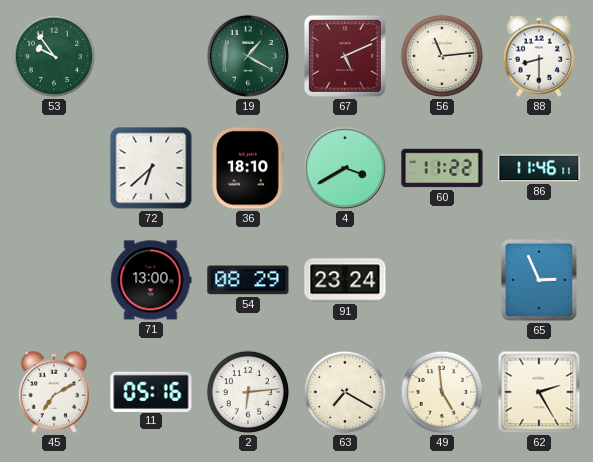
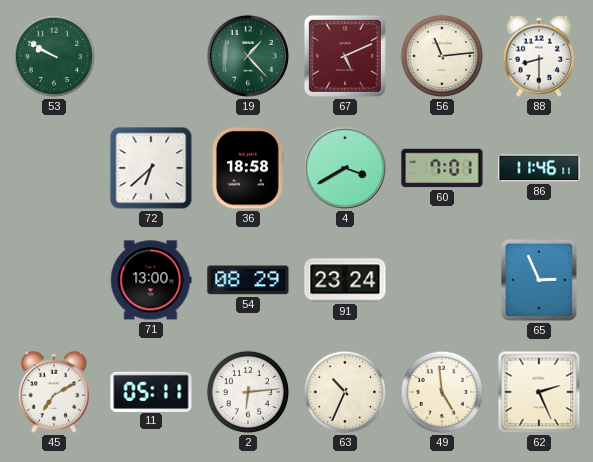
53: 9:54 -> 9:50 (54, 56)
19: 1:20 -> 1:23 (248, 56)
36: 18:10 -> 18:58 (248, 168)
60: 11:22 -> 7:01 (442, 168)
11: 05:16 -> 05:11 (151, 391)
63: 7:20 -> 10:34 (345, 392)
62: 2:25 -> 2:26 (539, 392)
